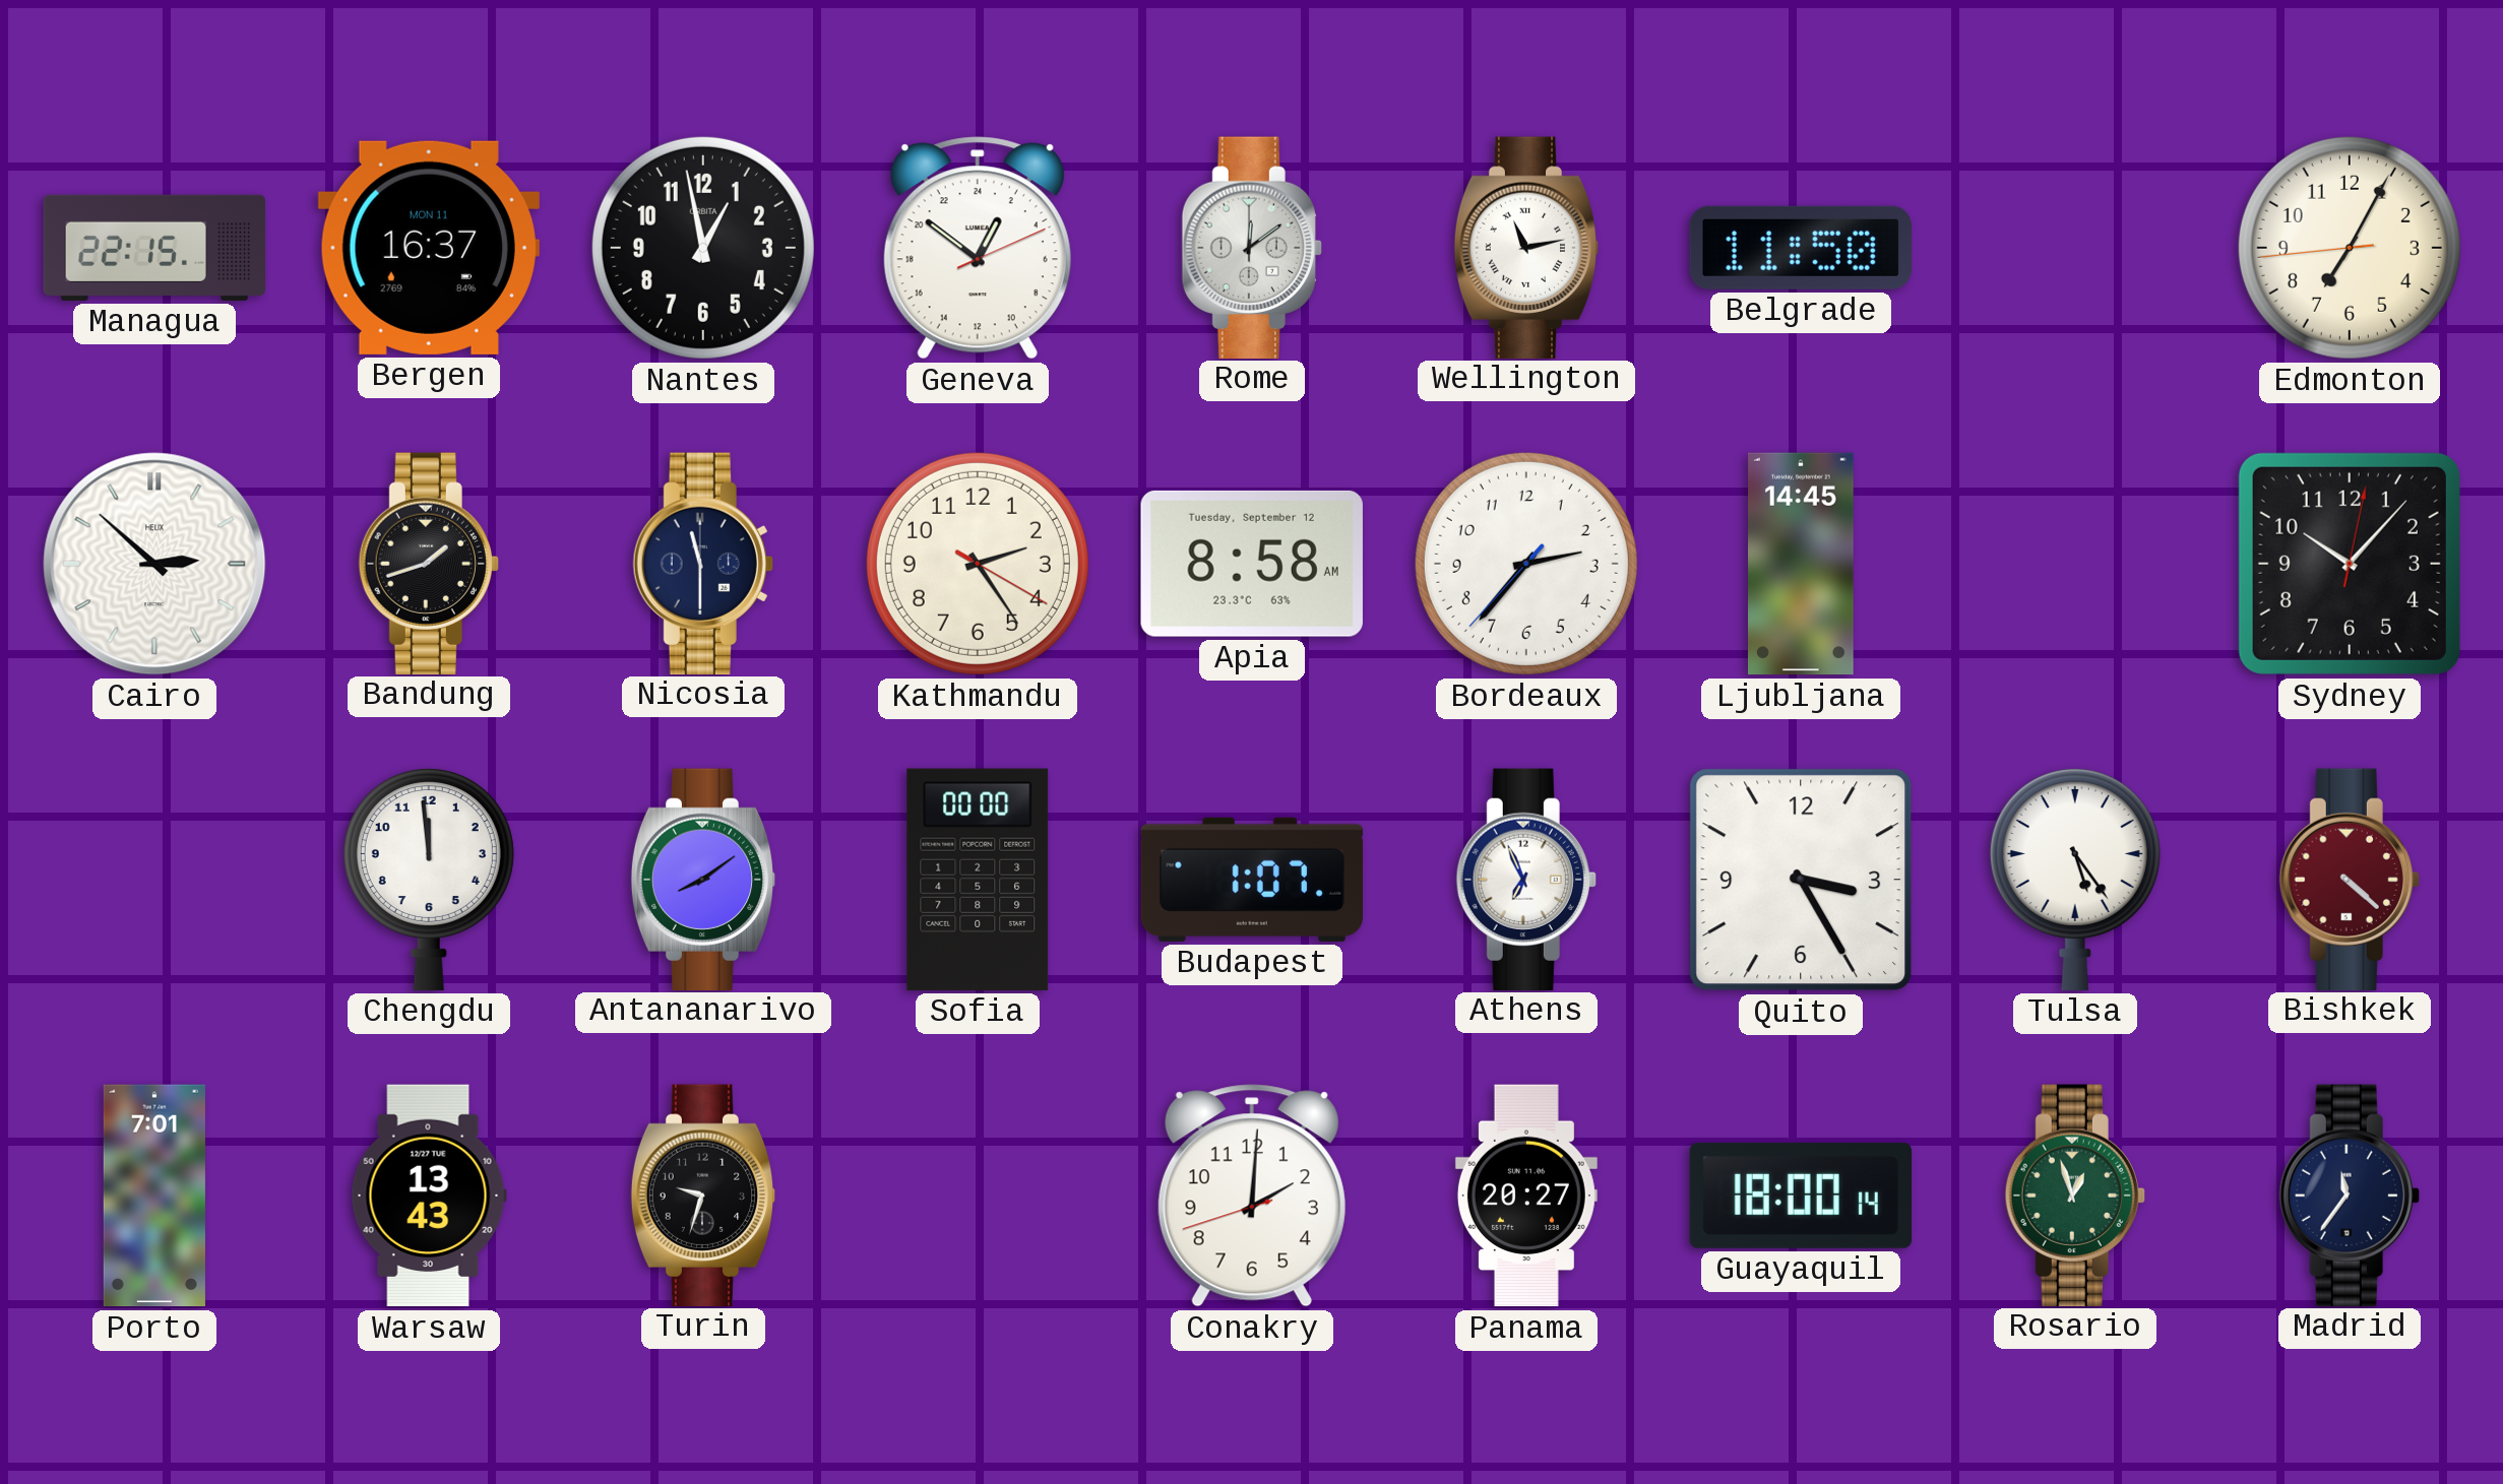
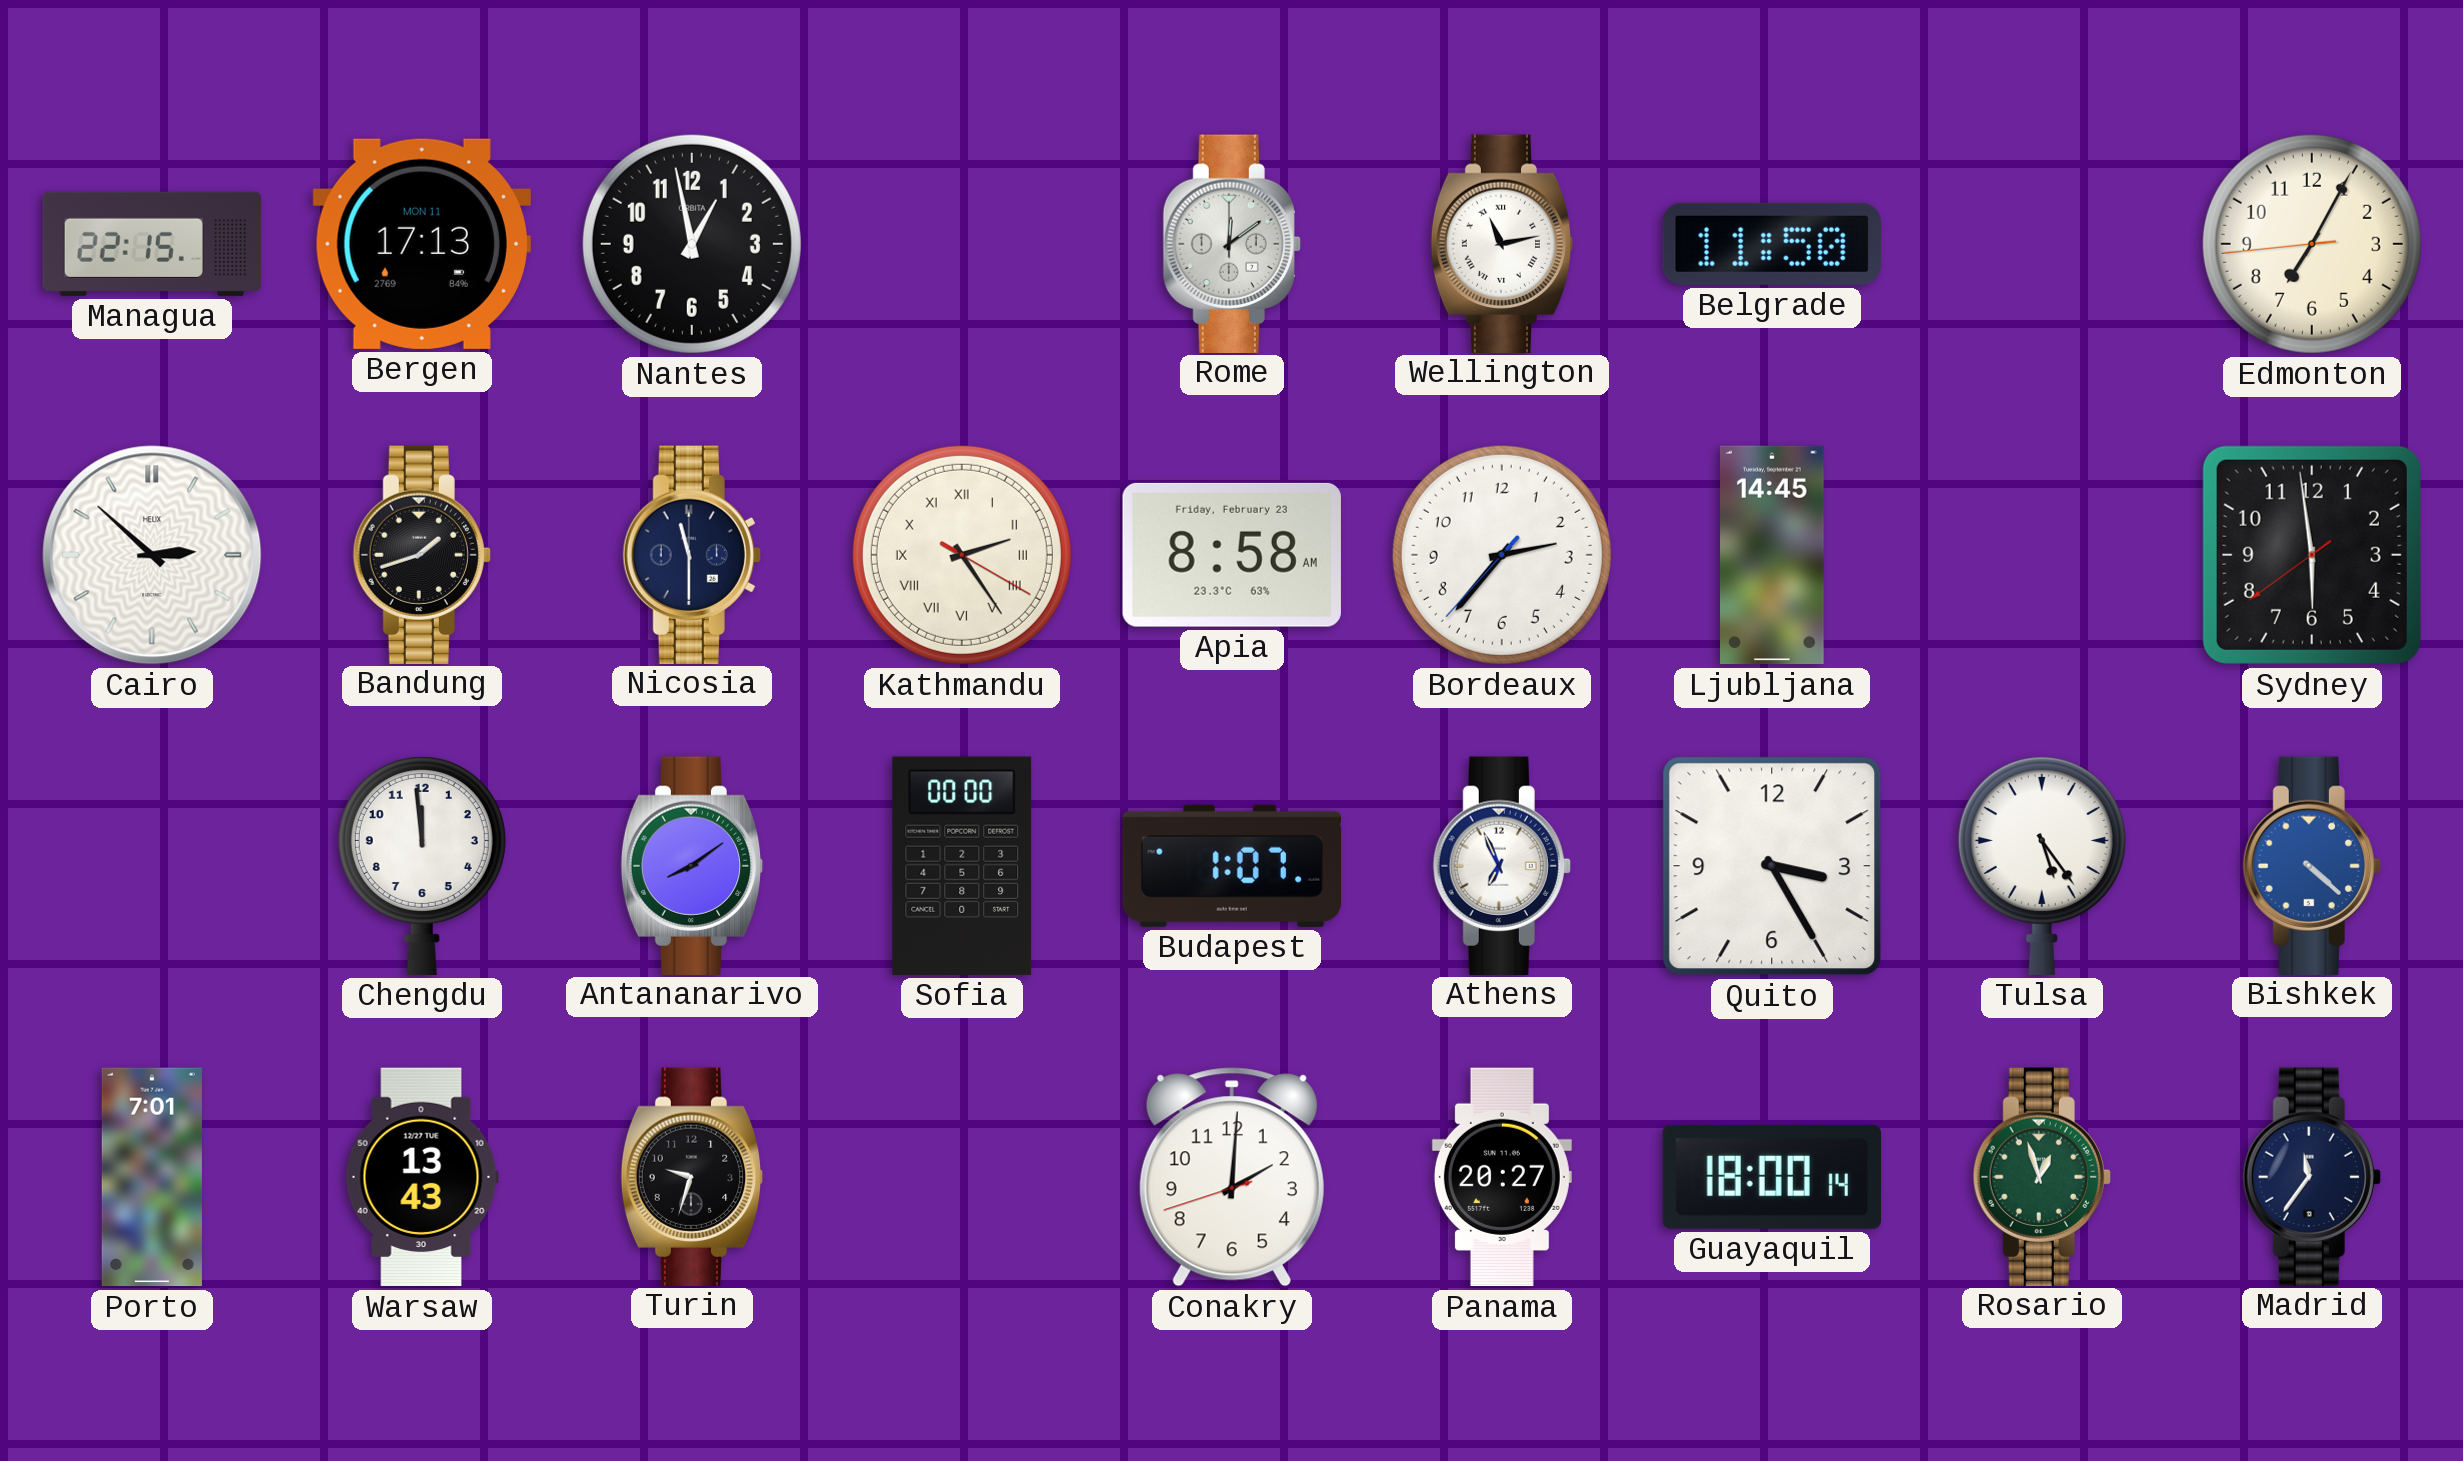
Bergen: 16:37 -> 17:13 (422, 244)
Geneva: 1:51 -> none (978, 248)
Kathmandu numerals: Arabic -> Roman (962, 555)
Apia date: Tuesday, September 12 -> Friday, February 23 (1232, 555)
Sydney: 10:07 -> 5:58 (2312, 555)
Bishkek dial: burgundy -> blue (2312, 865)
